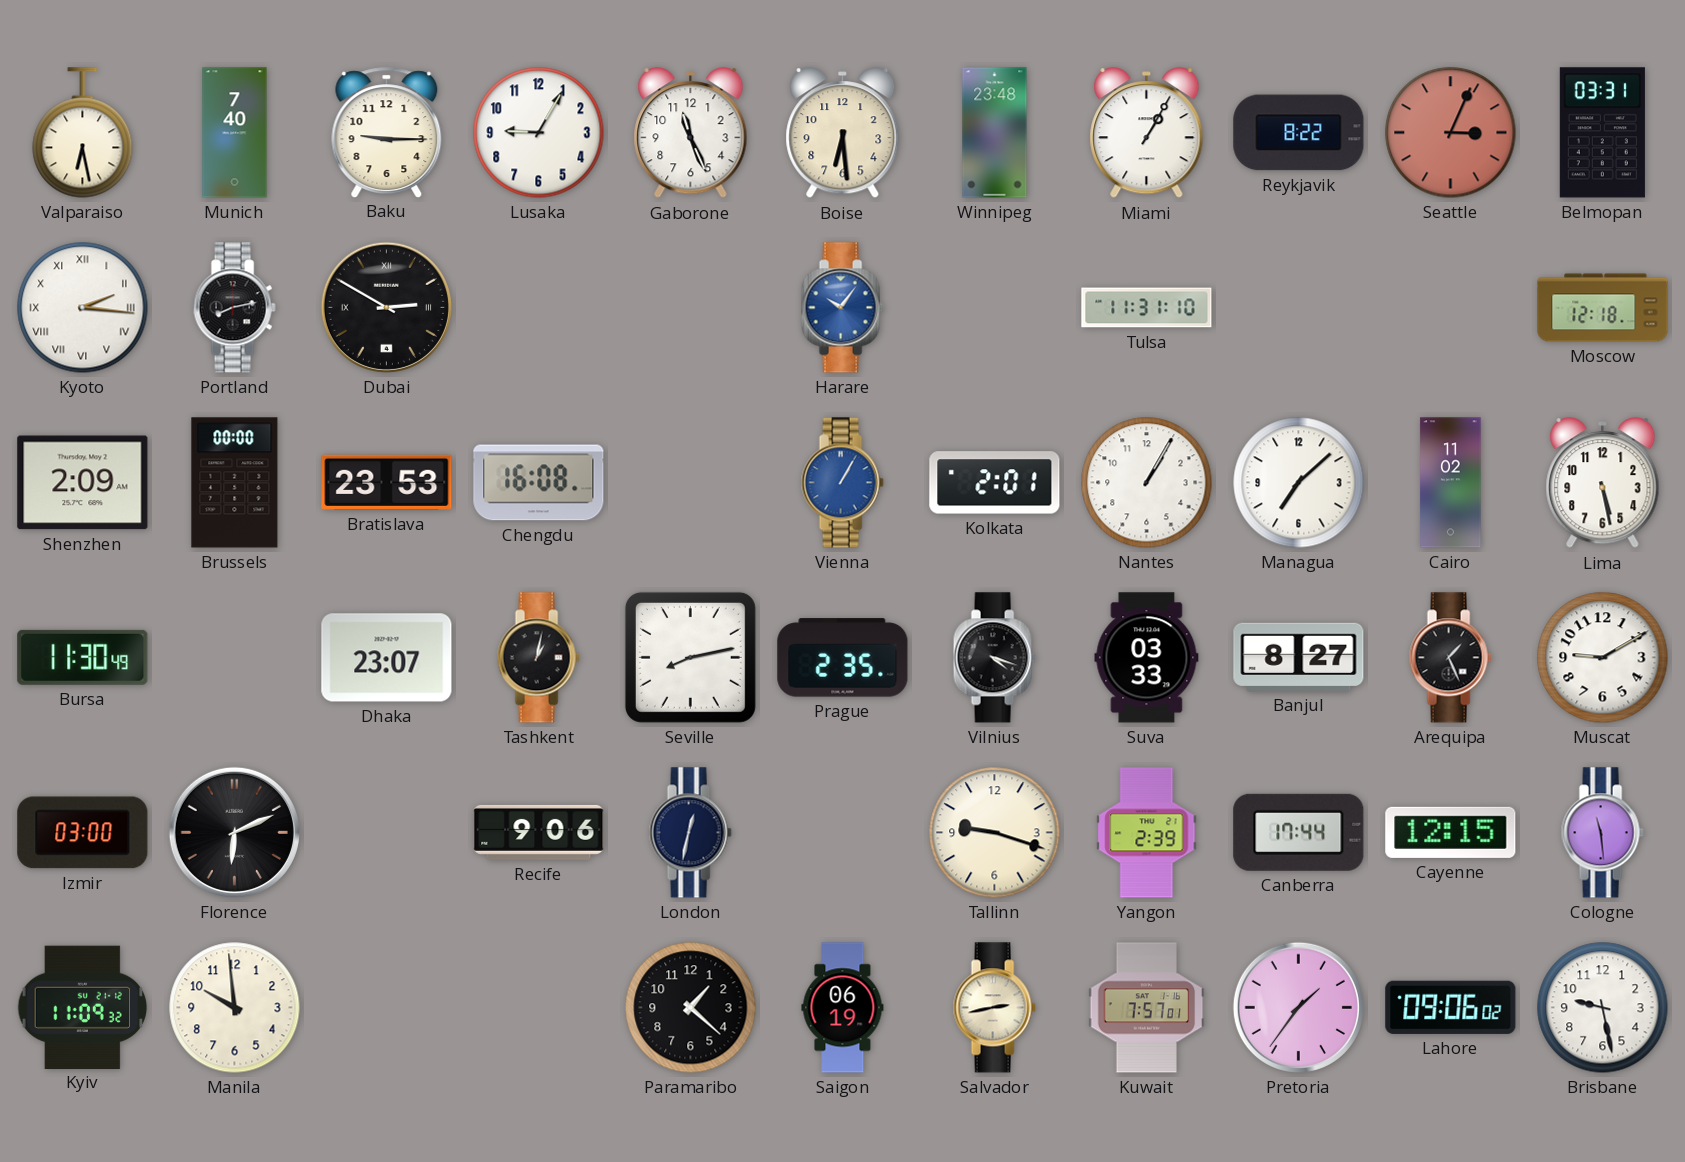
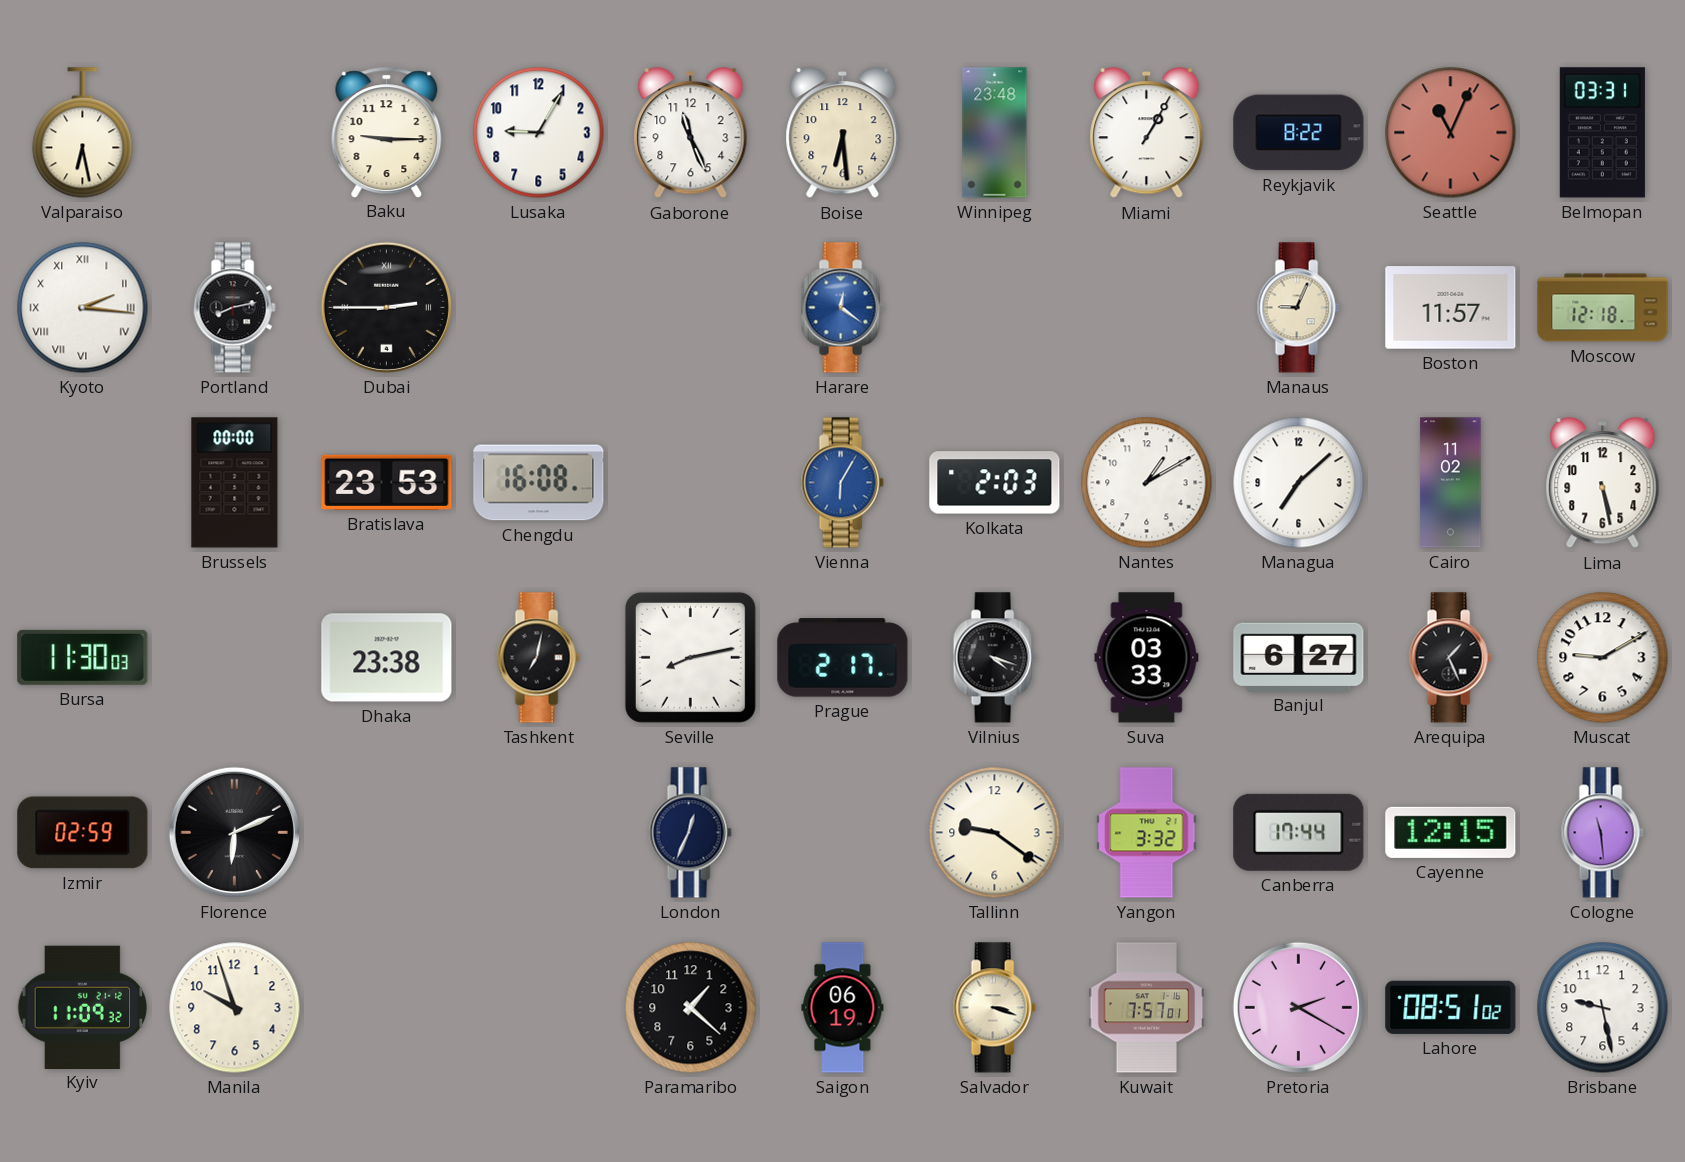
Munich: 7:40 -> none (235, 133)
Seattle: 3:04 -> 11:04 (1451, 133)
Dubai: 2:50 -> 2:45 (386, 307)
Harare: 10:06 -> 12:21 (842, 308)
Tulsa: 11:31 -> none (1147, 308)
Manaus: none -> 9:04 (1298, 308)
Boston: none -> 11:57 (1451, 308)
Shenzhen: 2:09 -> none (83, 483)
Vienna: 1:05 -> 6:05 (842, 483)
Kolkata: 2:01 -> 2:03 (995, 483)
Nantes: 1:05 -> 1:10 (1147, 483)
Bursa: 11:30:49 -> 11:30:03 (83, 657)
Dhaka: 23:07 -> 23:38 (387, 658)
Tashkent: 1:02 -> 7:02 (538, 658)
Prague: 2:35 -> 2:17 (843, 658)
Banjul: 8:27 -> 6:27 (1299, 657)
Izmir: 03:00 -> 02:59 (83, 833)
Recife: 9:06 -> none (539, 832)
London: 12:32 -> 12:34 (690, 833)
Tallinn: 9:18 -> 9:21 (995, 833)
Yangon: 2:39 -> 3:32 (1147, 833)
Manila: 9:59 -> 9:57 (235, 1008)
Salvador: 2:43 -> 3:18 (994, 1008)
Pretoria: 1:36 -> 2:20 (1298, 1007)
Lahore: 09:06 -> 08:51 (1451, 1007)
